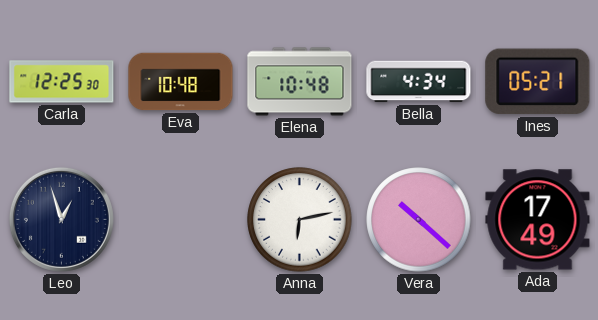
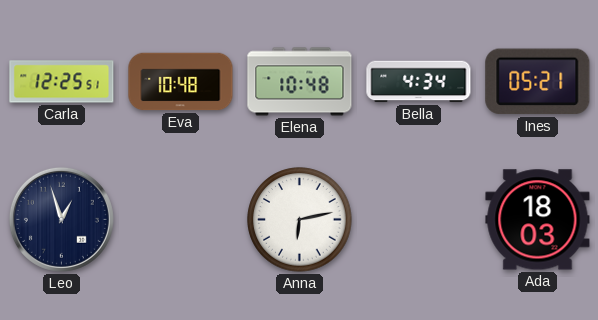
Carla: 12:25:30 -> 12:25:51 (62, 82)
Vera: 10:22 -> none (419, 220)
Ada: 17:49 -> 18:03 (538, 220)
